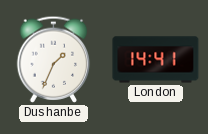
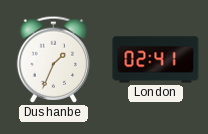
London: 14:41 -> 02:41 (156, 60)
